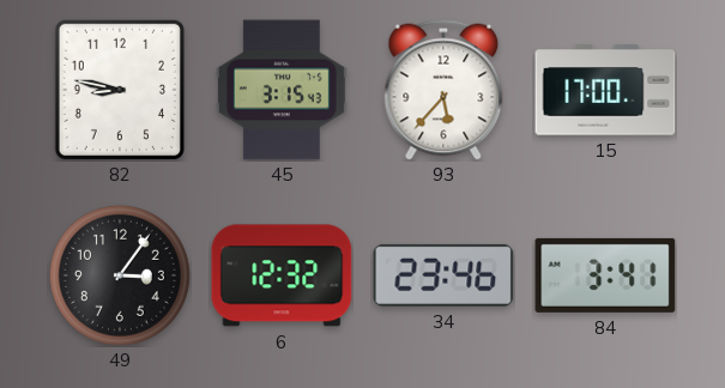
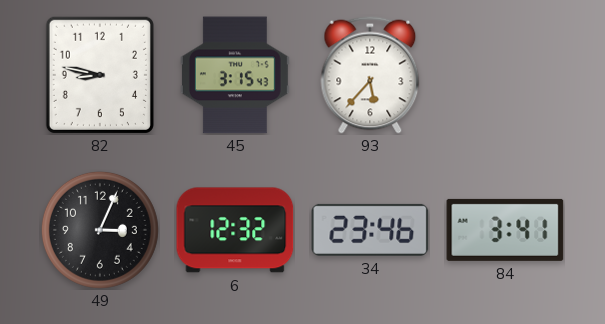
15: 17:00 -> none (605, 90)
49: 3:06 -> 3:04 (100, 230)
